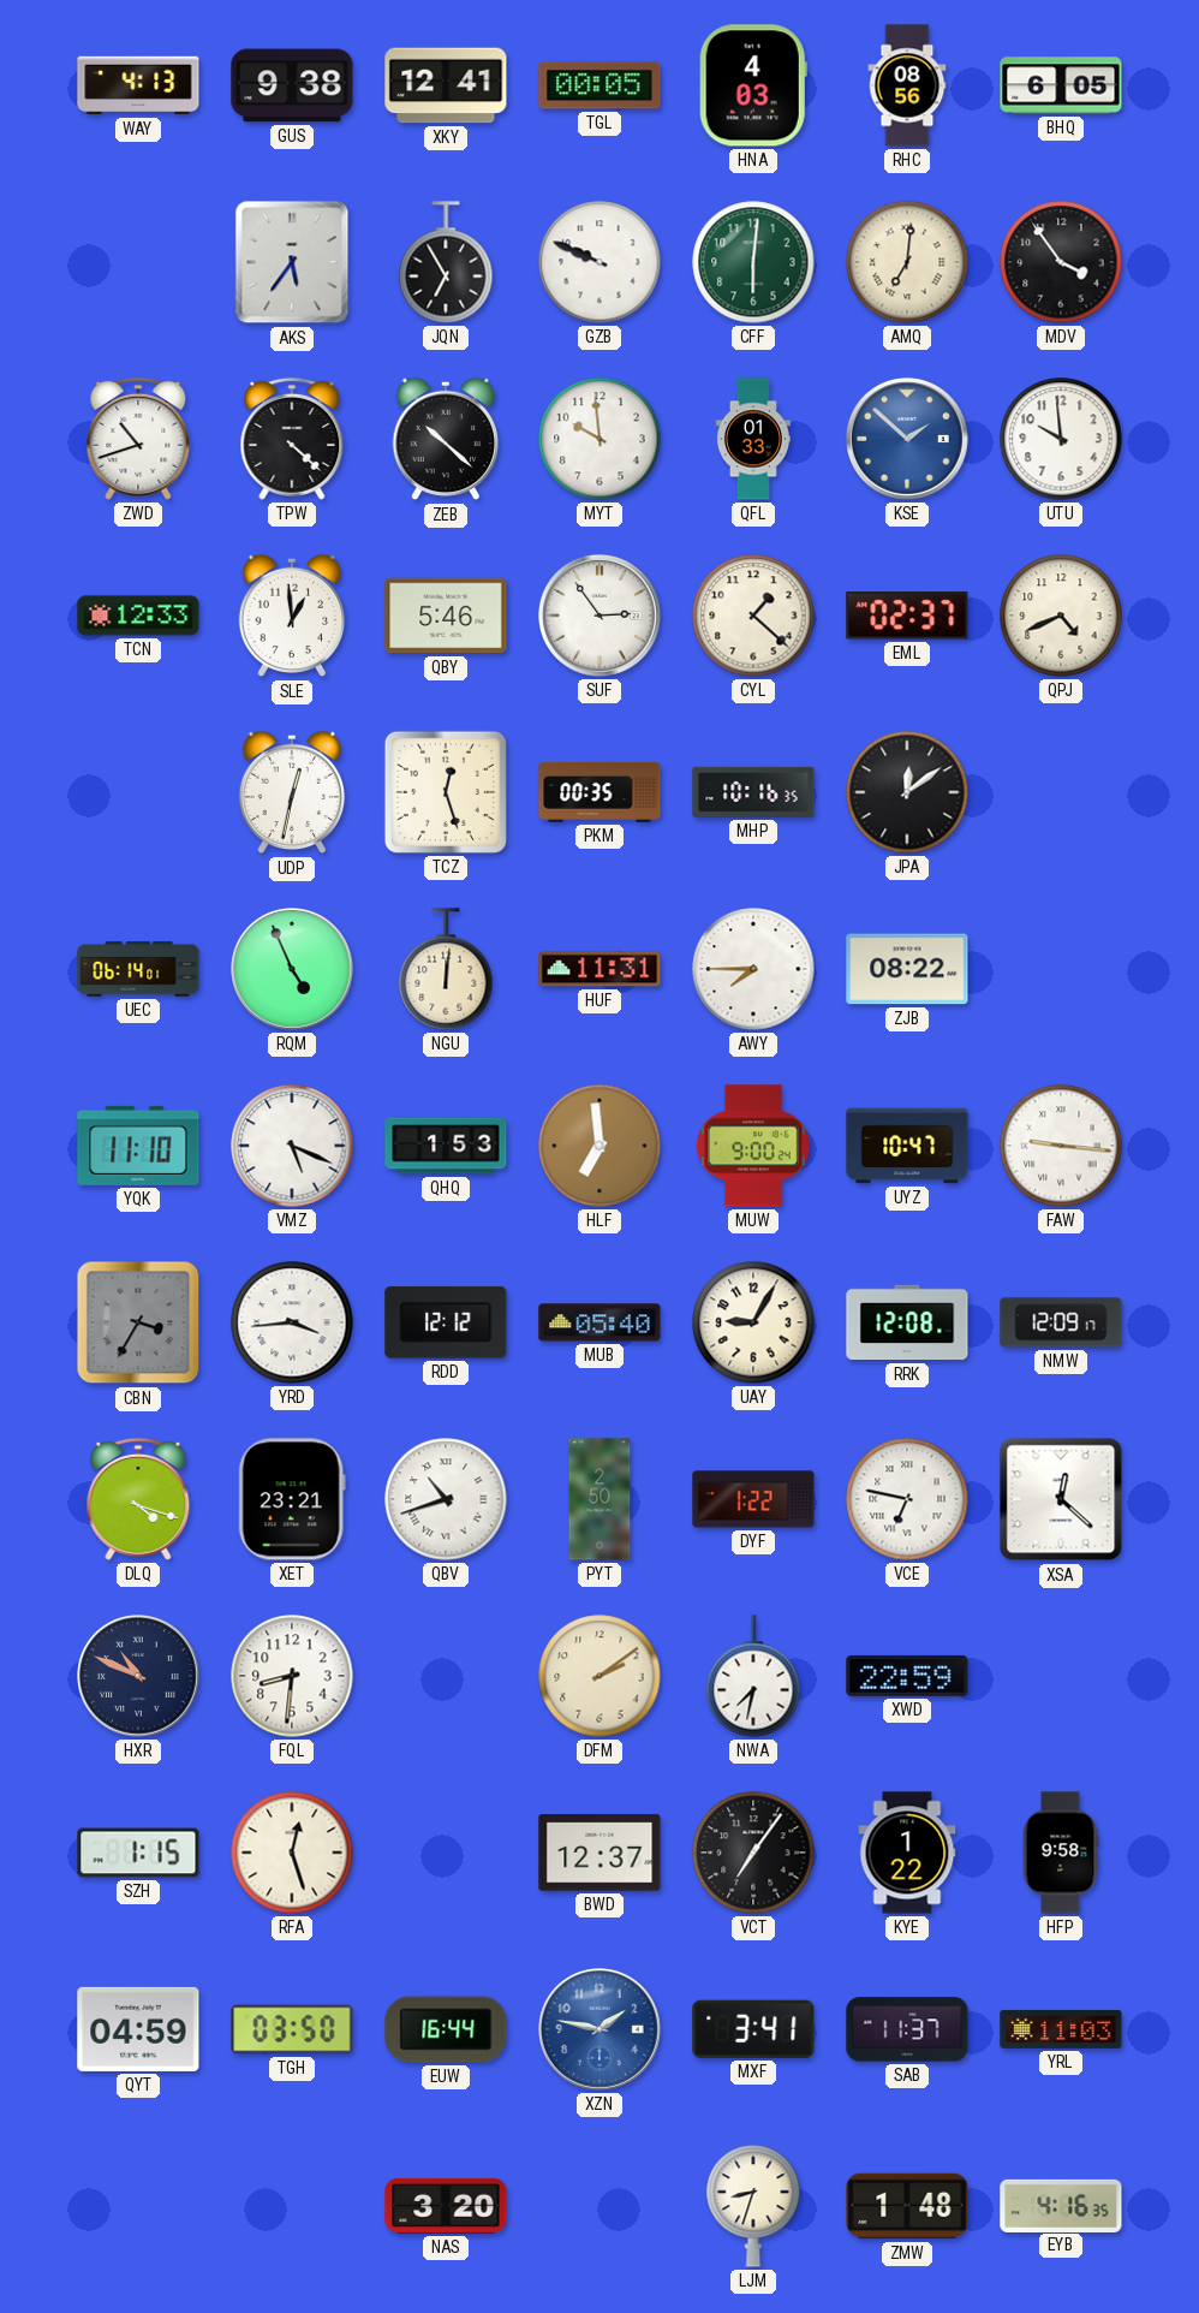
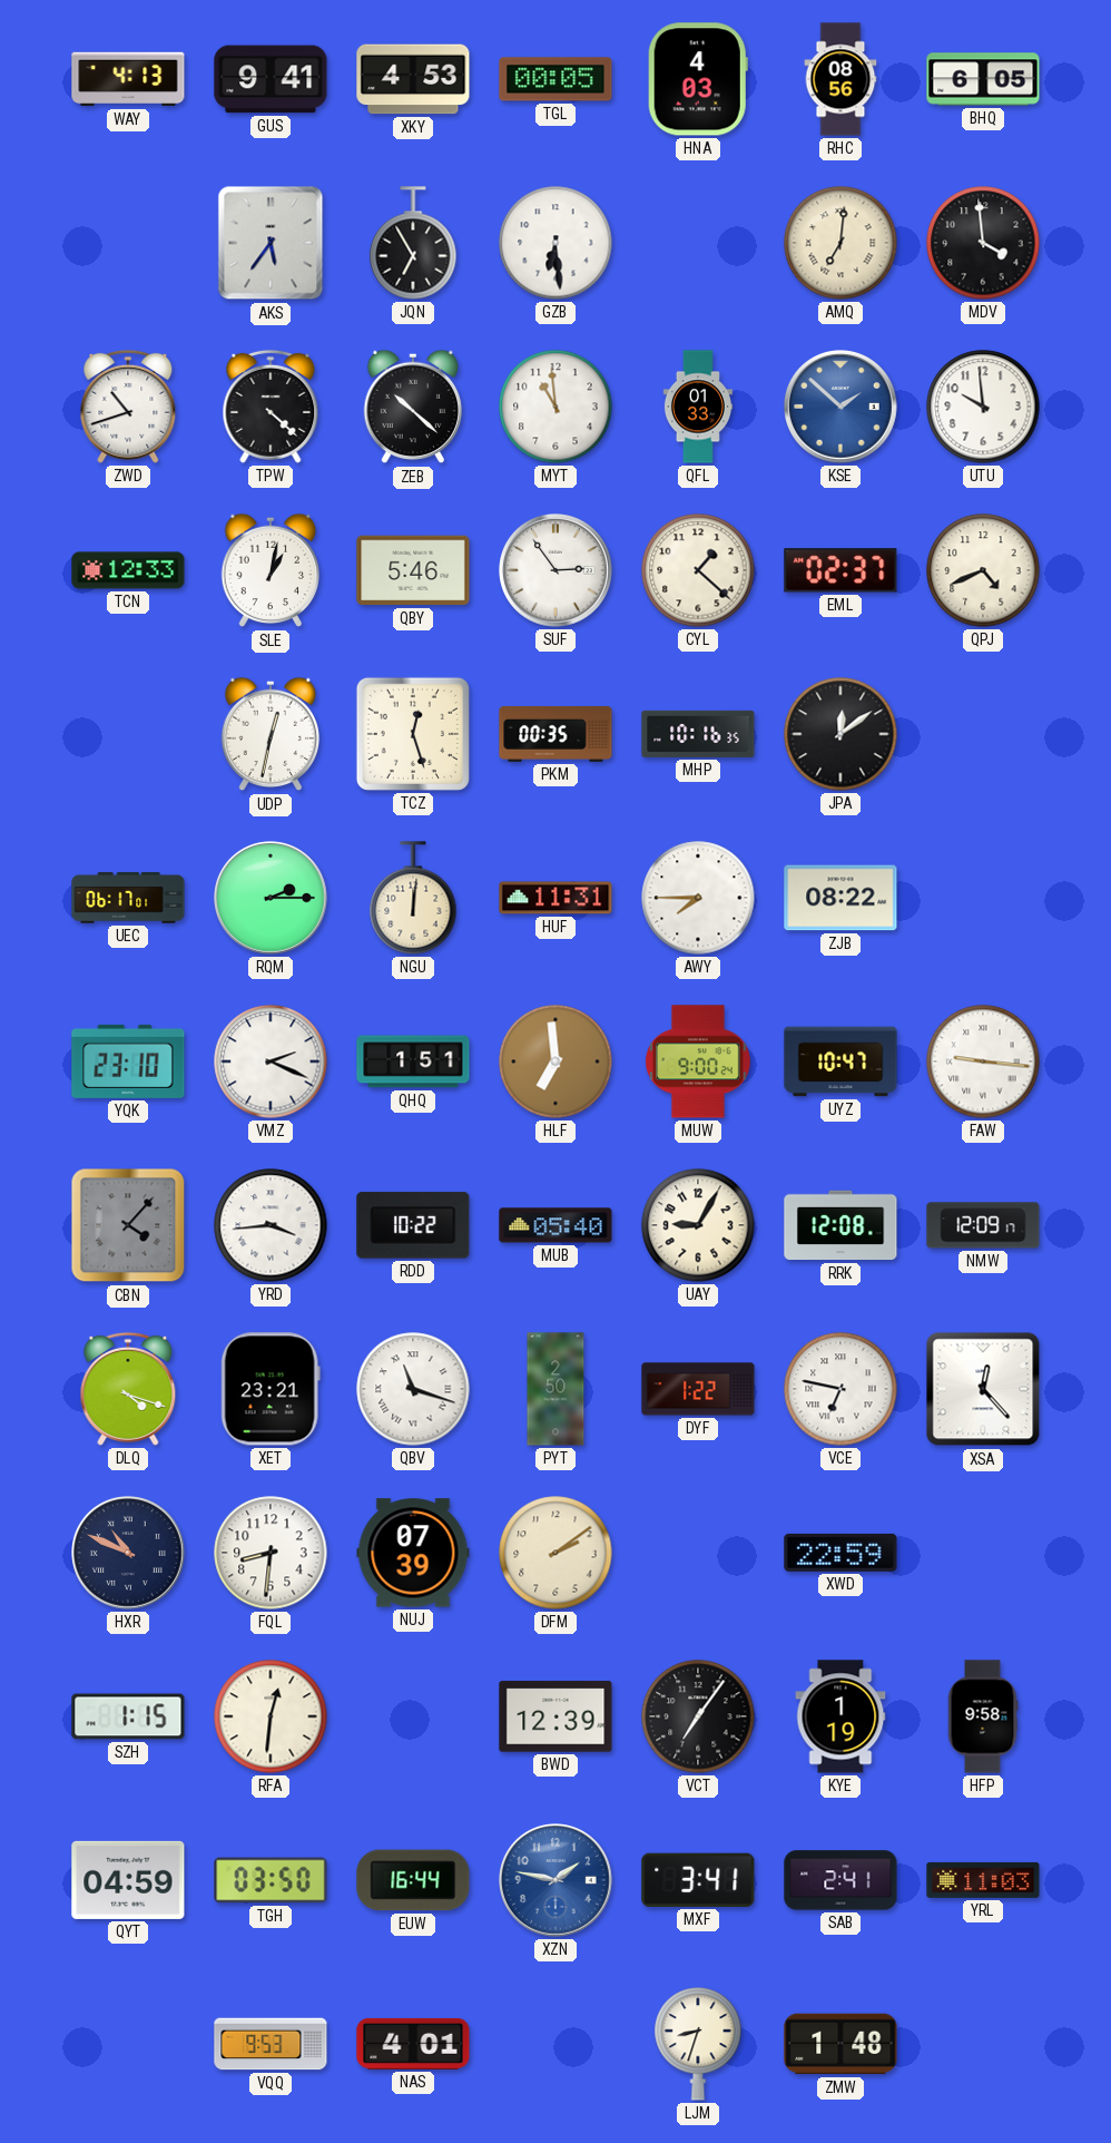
GUS: 9:38 -> 9:41 (271, 79)
XKY: 12:41 -> 4:53 (413, 79)
GZB: 9:49 -> 6:29 (555, 243)
CFF: 6:01 -> none (753, 262)
MDV: 3:54 -> 3:59 (983, 243)
MYT: 9:59 -> 10:59 (555, 407)
SLE: 12:59 -> 1:02 (271, 570)
UEC: 06:14 -> 06:17 (128, 898)
RQM: 4:56 -> 2:15 (271, 898)
YQK: 11:10 -> 23:10 (128, 1061)
VMZ: 5:19 -> 2:19 (271, 1061)
QHQ: 1:53 -> 1:51 (413, 1061)
CBN: 3:35 -> 4:07 (128, 1225)
RDD: 12:12 -> 10:22 (413, 1225)
QBV: 10:42 -> 11:18 (413, 1389)
XSA: 12:22 -> 12:23 (983, 1389)
NUJ: none -> 07:39 (413, 1553)
NWA: 7:32 -> none (753, 1676)
RFA: 12:27 -> 12:31 (271, 1716)
BWD: 12:37 -> 12:39 (555, 1716)
KYE: 1:22 -> 1:19 (840, 1716)
SAB: 11:37 -> 2:41 (840, 1880)
VQQ: none -> 9:53 (271, 2044)
NAS: 3:20 -> 4:01 (413, 2044)
EYB: 4:16 -> none (1061, 2205)
